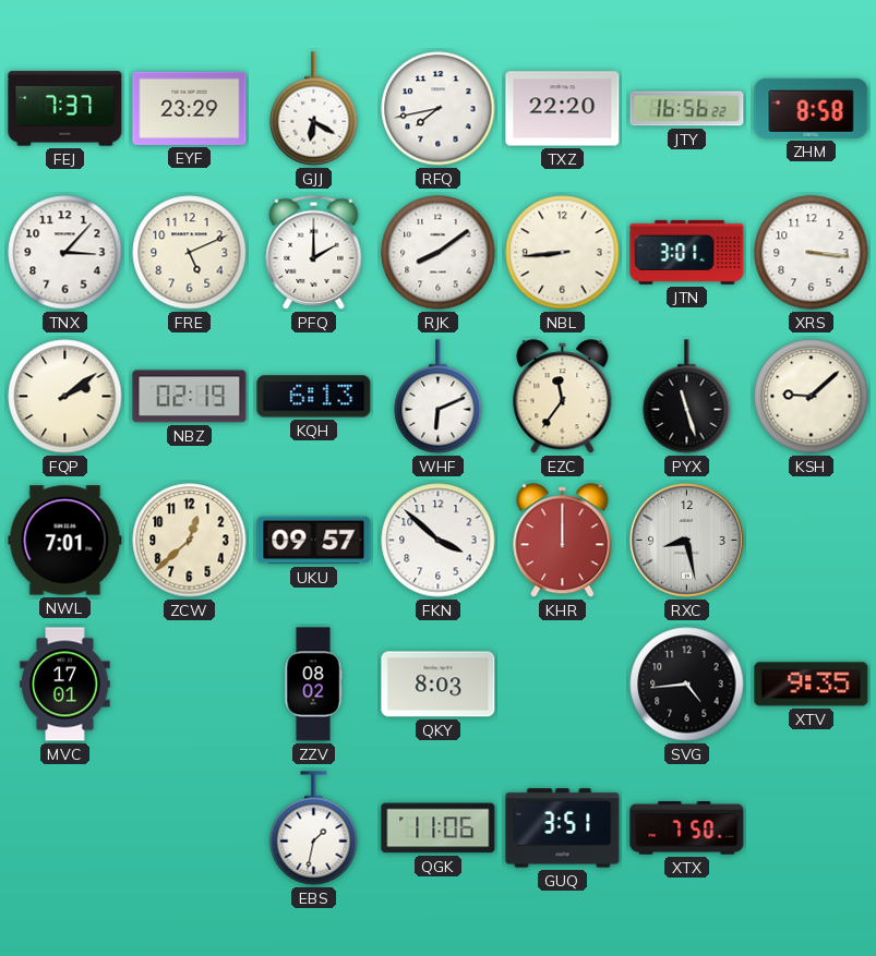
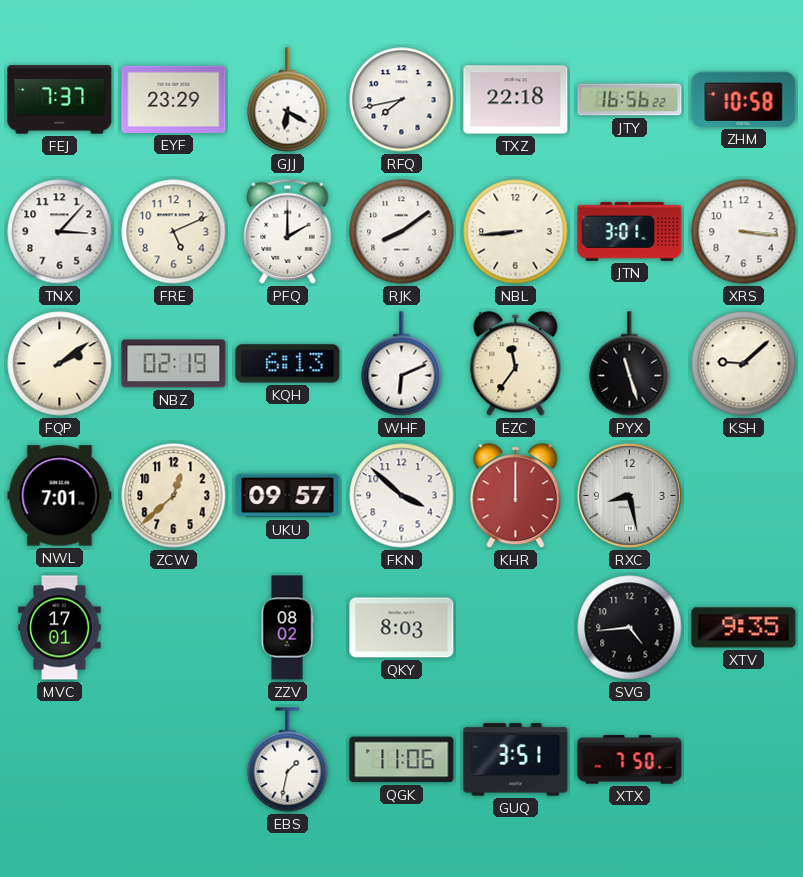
TXZ: 22:20 -> 22:18 (516, 100)
ZHM: 8:58 -> 10:58 (744, 99)
